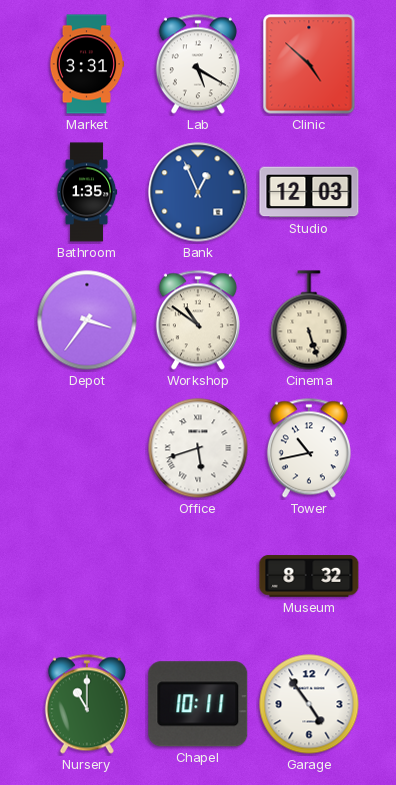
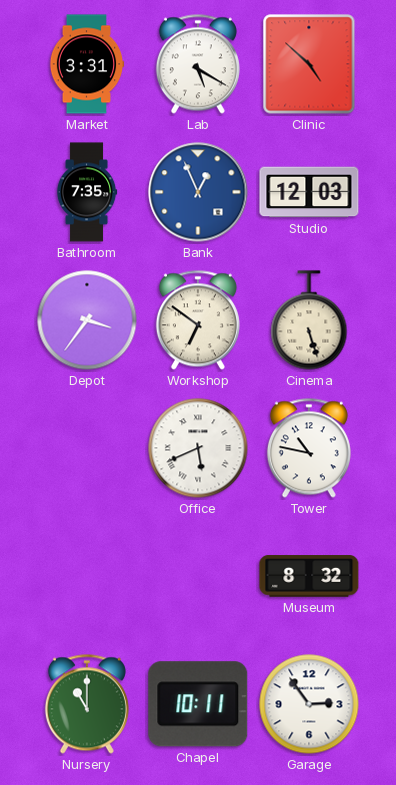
Bathroom: 1:35 -> 7:35 (87, 192)
Workshop: 10:51 -> 6:51 (198, 320)
Office: 5:42 -> 5:41 (198, 448)
Tower: 10:43 -> 10:47 (309, 448)
Garage: 4:54 -> 2:54 (309, 704)
